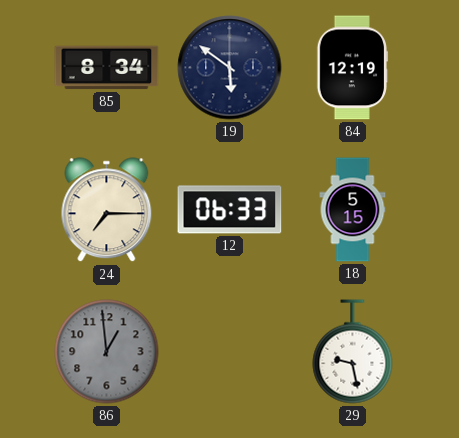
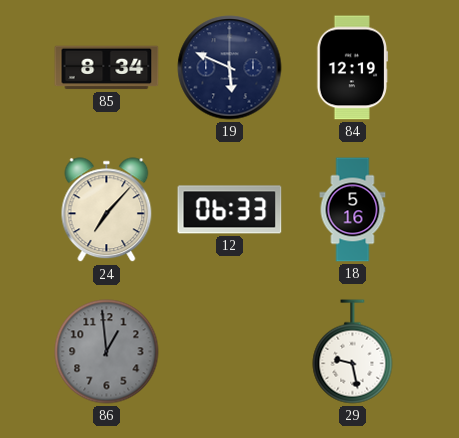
19: 5:51 -> 5:49 (230, 68)
24: 7:15 -> 7:07 (107, 210)
18: 5:15 -> 5:16 (353, 210)
